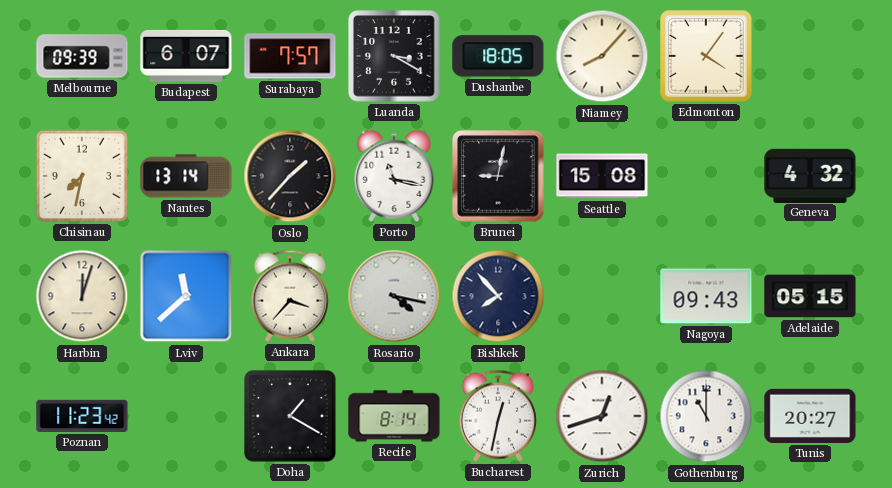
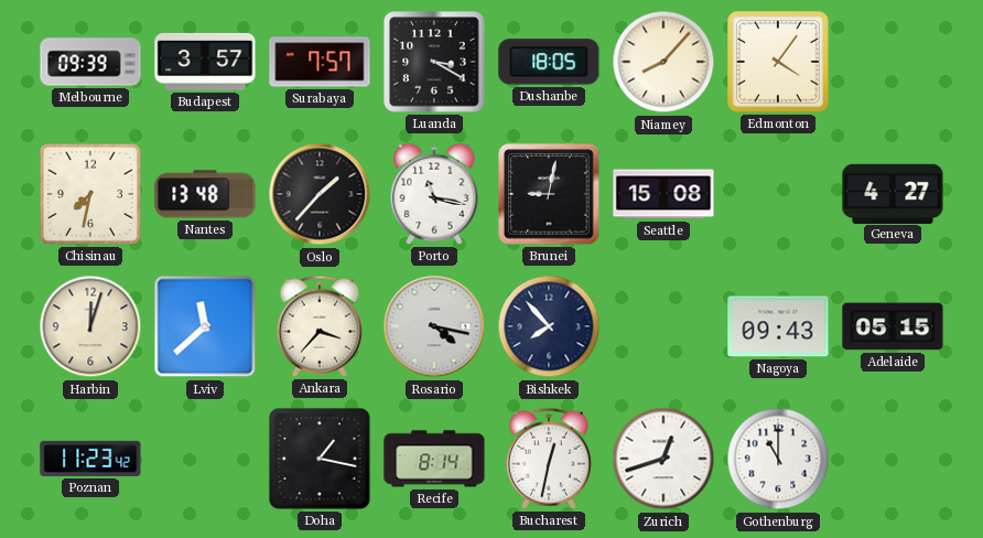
Budapest: 6:07 -> 3:57 (205, 62)
Nantes: 13:14 -> 13:48 (205, 194)
Geneva: 4:32 -> 4:27 (893, 193)
Doha: 1:20 -> 1:17 (320, 459)
Tunis: 20:27 -> none (810, 416)
